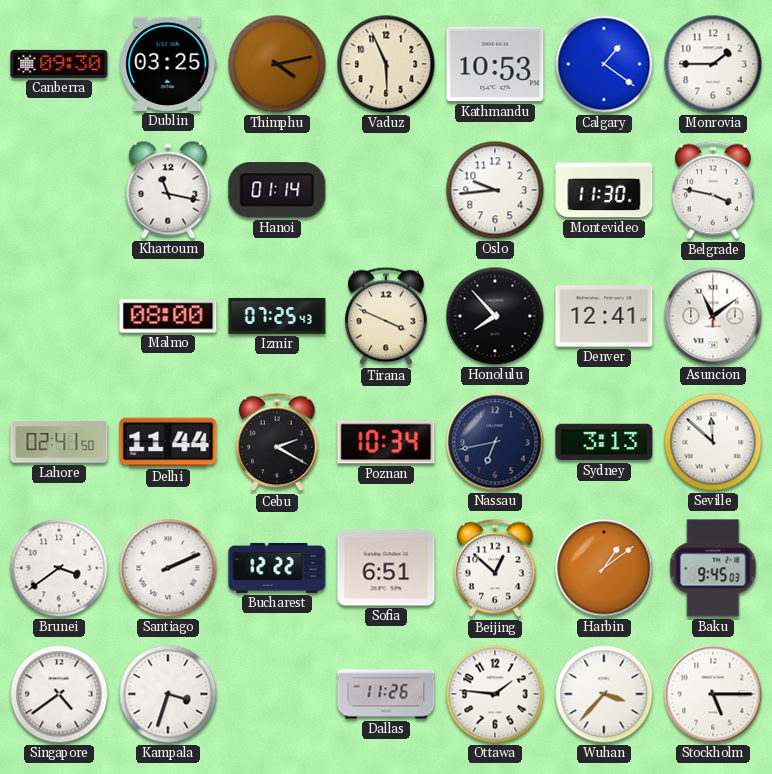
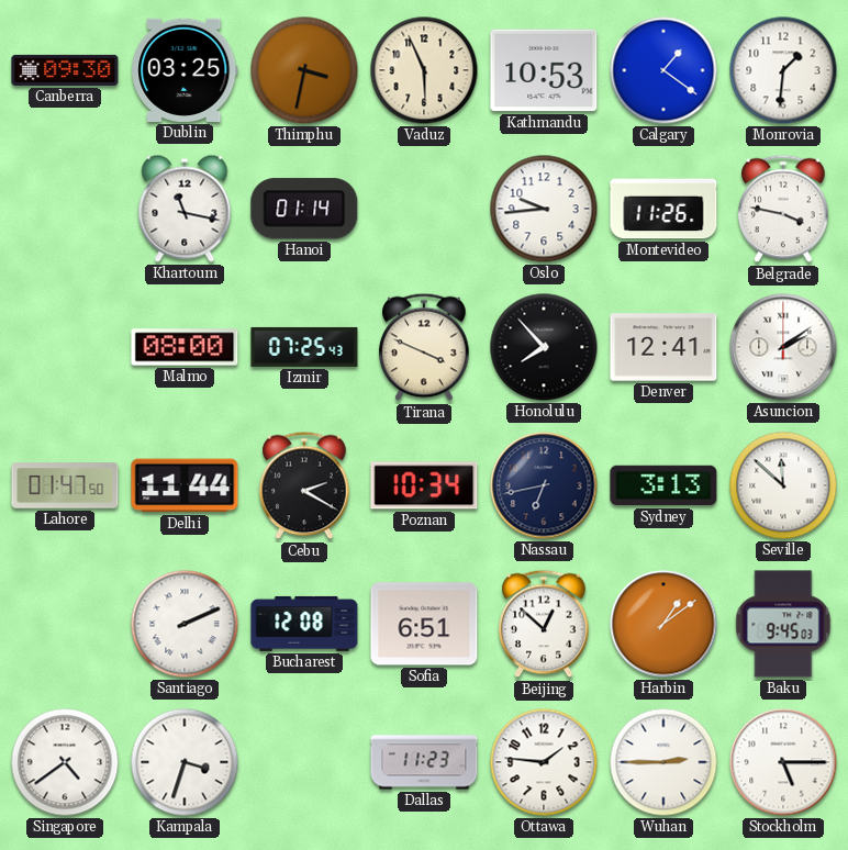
Thimphu: 4:13 -> 3:32 (304, 70)
Monrovia: 1:45 -> 1:31 (783, 70)
Montevideo: 11:30 -> 11:26 (663, 209)
Asuncion: 11:09 -> 2:09 (783, 347)
Lahore: 02:41 -> 01:47 (65, 485)
Brunei: 3:39 -> none (59, 568)
Bucharest: 12:22 -> 12:08 (304, 624)
Dallas: 11:26 -> 11:23 (424, 762)
Wuhan: 3:37 -> 2:45 (663, 762)
